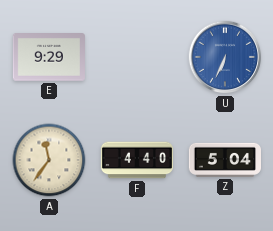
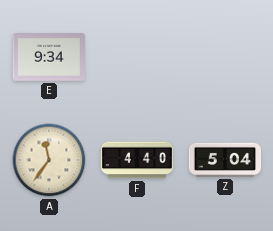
E: 9:29 -> 9:34 (49, 58)
U: 6:34 -> none (225, 57)
